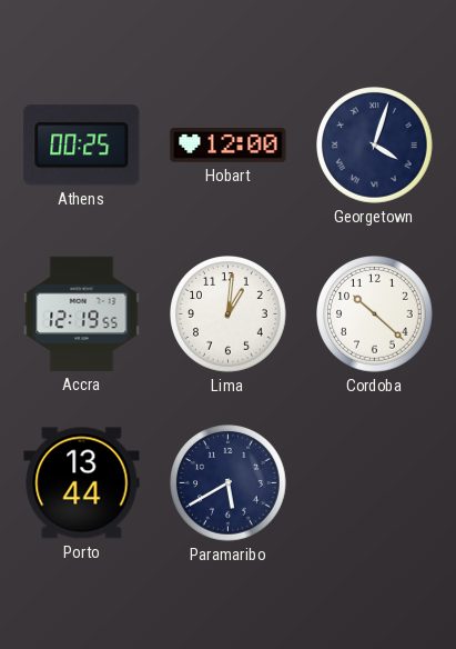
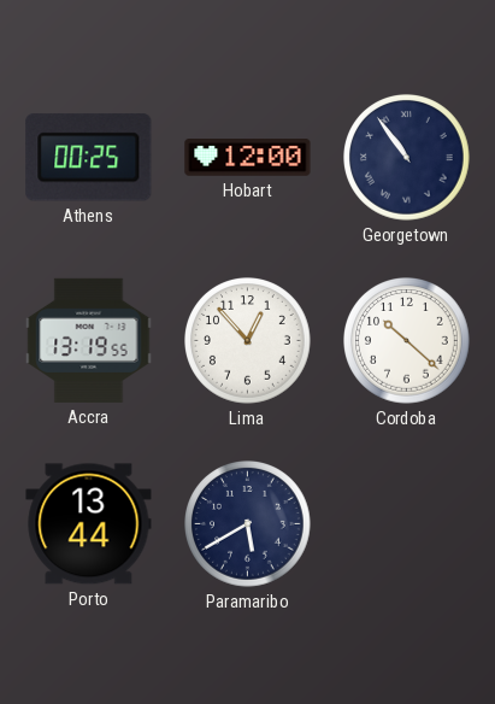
Georgetown: 4:03 -> 10:54 (407, 158)
Accra: 12:19 -> 13:19 (89, 340)
Lima: 1:01 -> 12:53 (248, 341)
